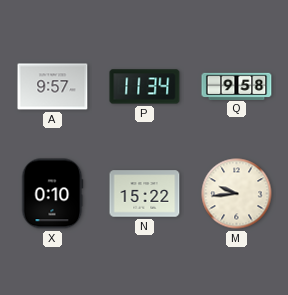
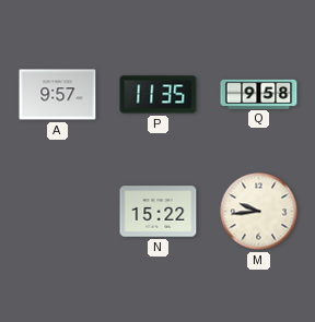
P: 11:34 -> 11:35 (159, 95)
X: 0:10 -> none (52, 194)
